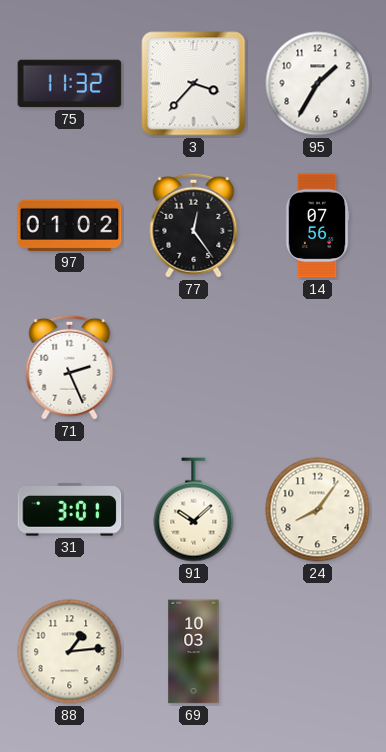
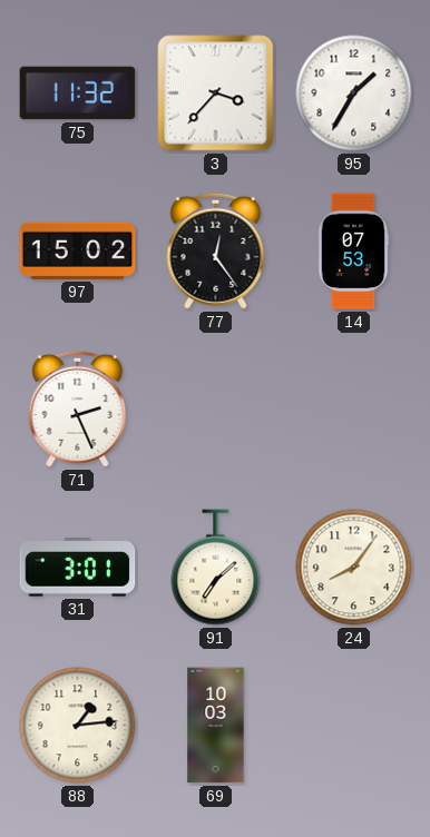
97: 01:02 -> 15:02 (78, 250)
14: 07:56 -> 07:53 (353, 252)
91: 10:08 -> 7:08 (216, 568)
